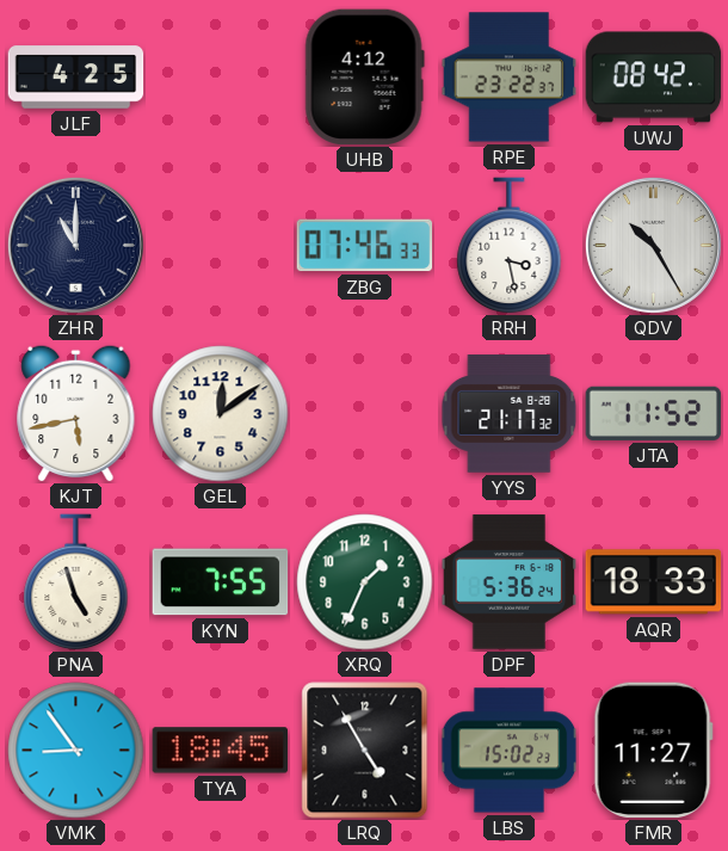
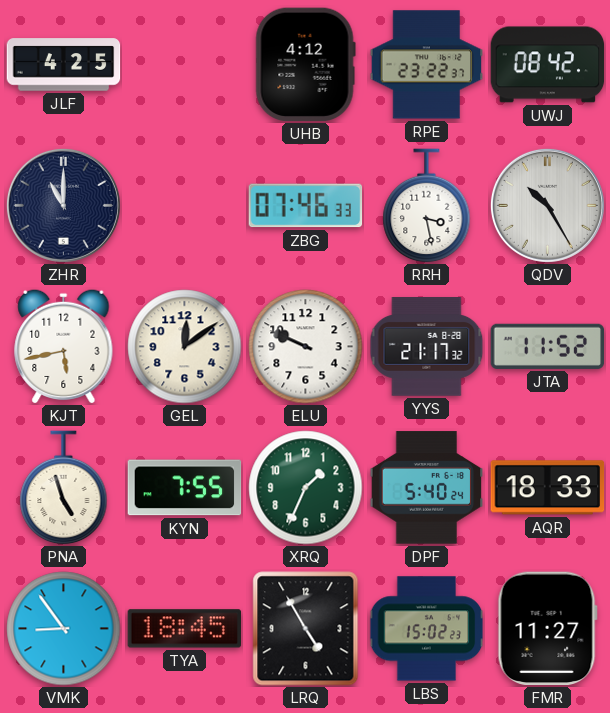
ELU: none -> 9:49 (306, 347)
DPF: 5:36 -> 5:40 (427, 488)
